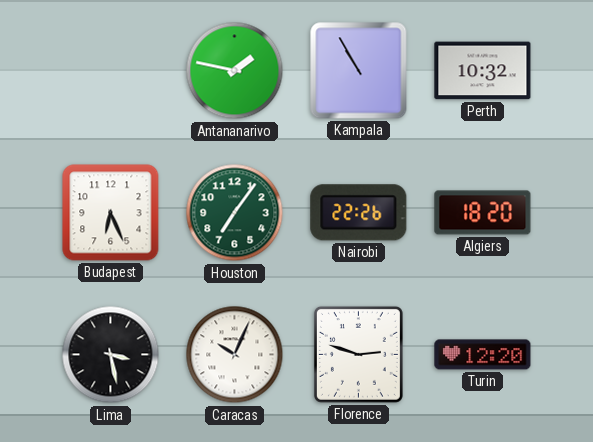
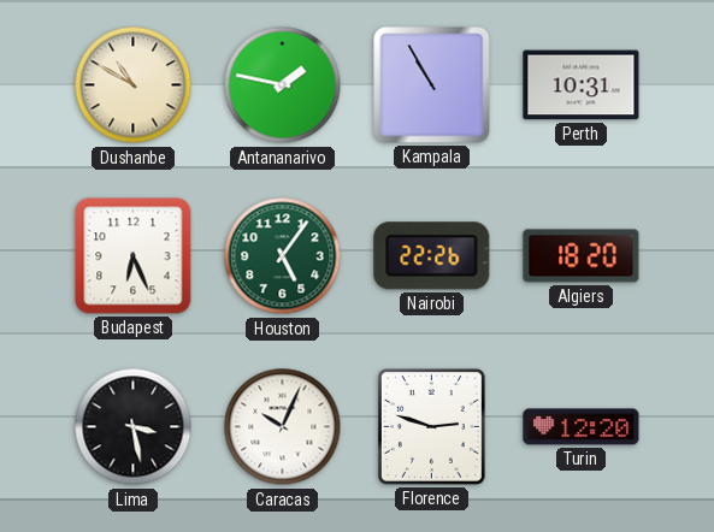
Dushanbe: none -> 10:50 (134, 85)
Perth: 10:32 -> 10:31 (582, 85)
Houston: 7:06 -> 5:06 (283, 256)
